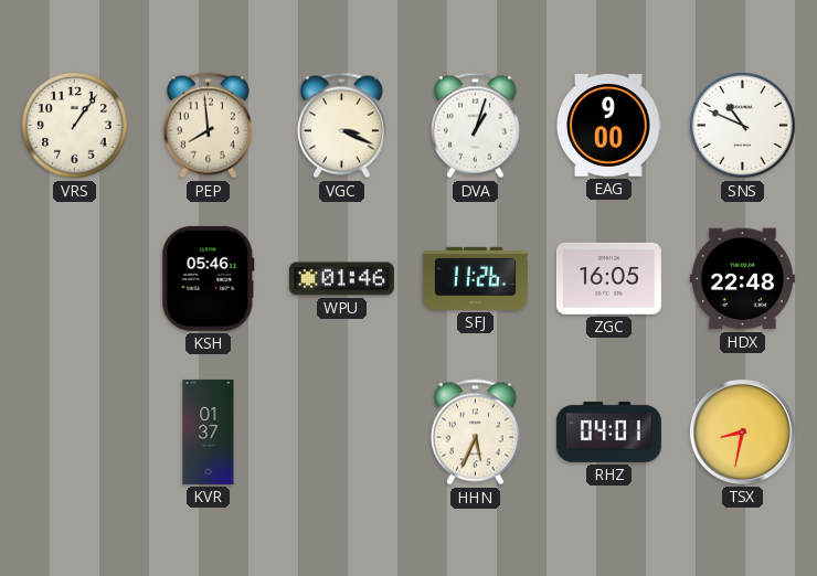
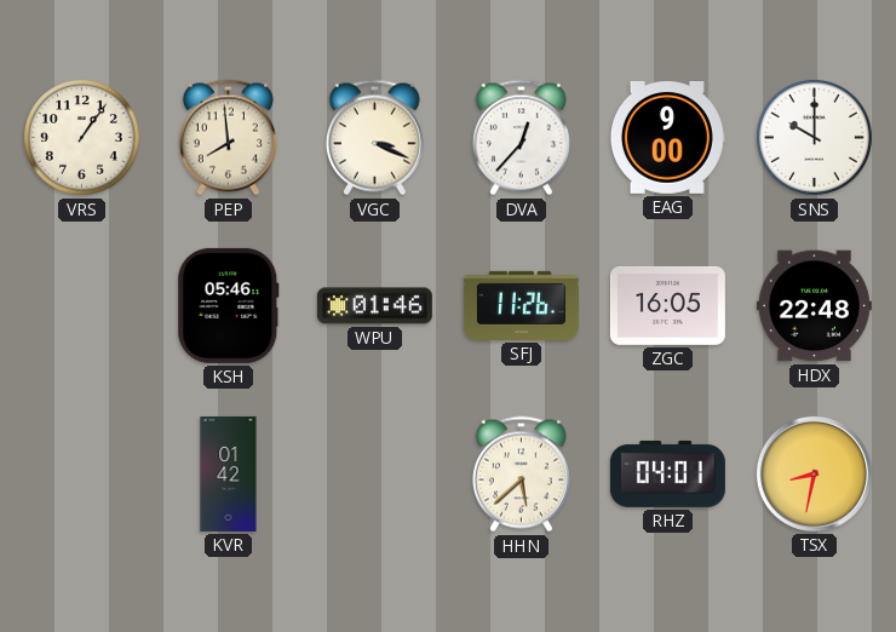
DVA: 1:03 -> 12:37 (521, 138)
SNS: 10:49 -> 10:00 (814, 137)
KVR: 01:37 -> 01:42 (229, 473)
HHN: 5:34 -> 5:38 (521, 475)
